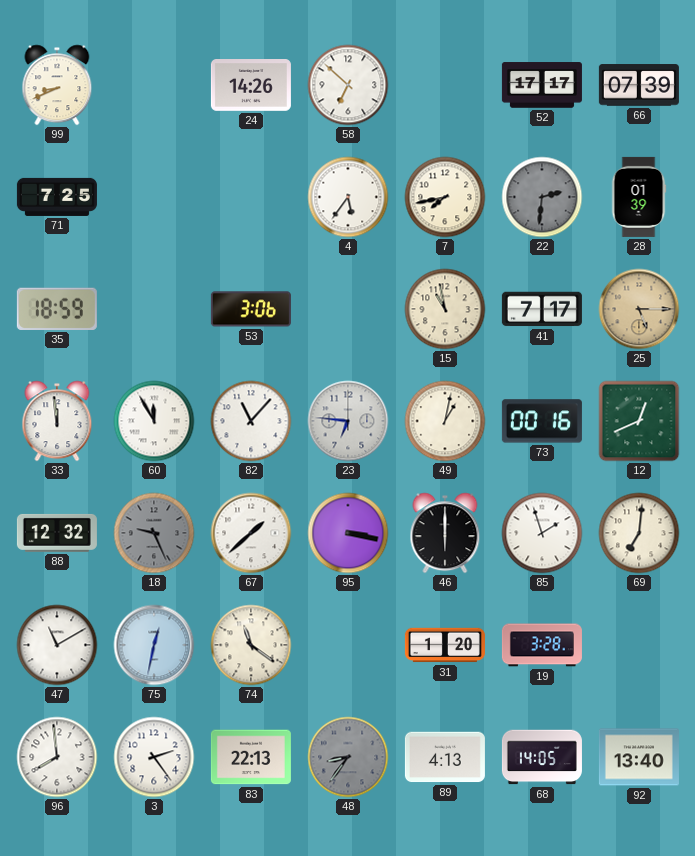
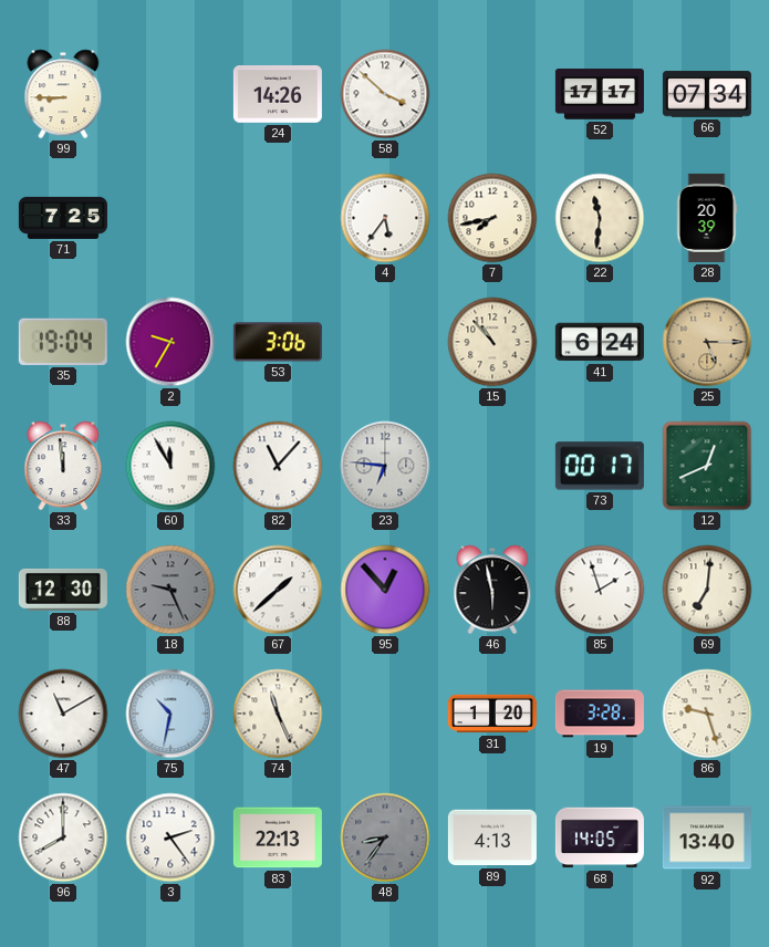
99: 8:41 -> 8:45 (63, 94)
58: 6:52 -> 3:52 (385, 94)
66: 07:39 -> 07:34 (707, 94)
22: 2:31 -> 11:31 (600, 218)
22 dial: grey -> cream (600, 218)
28: 01:39 -> 20:39 (707, 218)
35: 18:59 -> 19:04 (63, 342)
2: none -> 9:35 (170, 342)
15: 10:58 -> 10:53 (492, 342)
41: 7:17 -> 6:24 (600, 342)
49: 1:02 -> none (445, 421)
73: 00:16 -> 00:17 (600, 466)
88: 12:32 -> 12:30 (63, 590)
95: 3:17 -> 12:53 (385, 590)
46: 6:00 -> 5:58 (492, 590)
75: 12:32 -> 10:32 (170, 714)
74: 11:21 -> 11:26 (278, 714)
86: none -> 9:27 (707, 714)
96: 7:59 -> 8:00 (63, 837)
